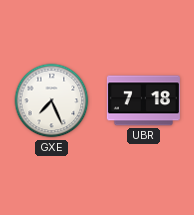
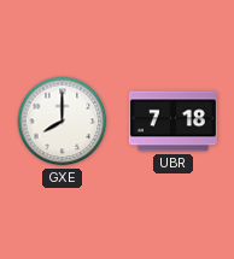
GXE: 7:26 -> 8:00 (63, 122)
